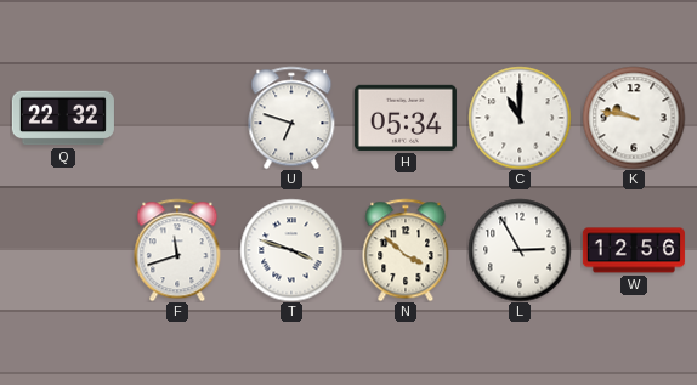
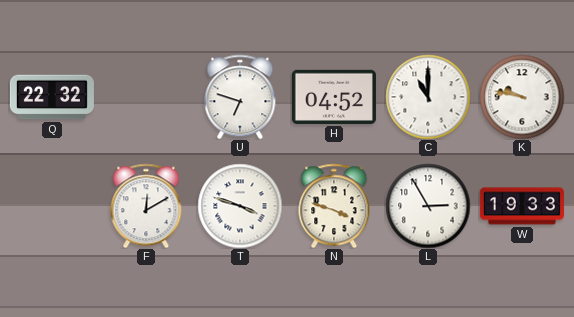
H: 05:34 -> 04:52 (334, 97)
F: 11:42 -> 12:10 (146, 206)
N: 3:52 -> 3:48 (334, 206)
W: 12:56 -> 19:33 (522, 206)
